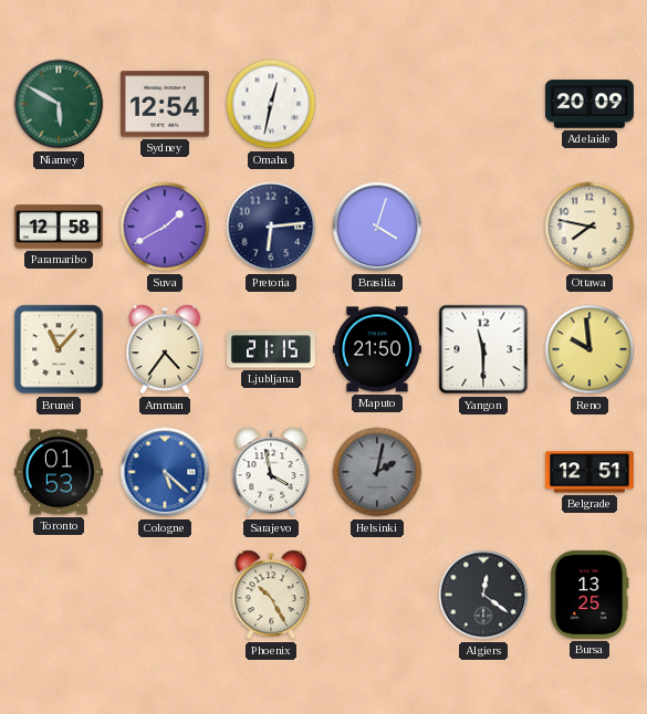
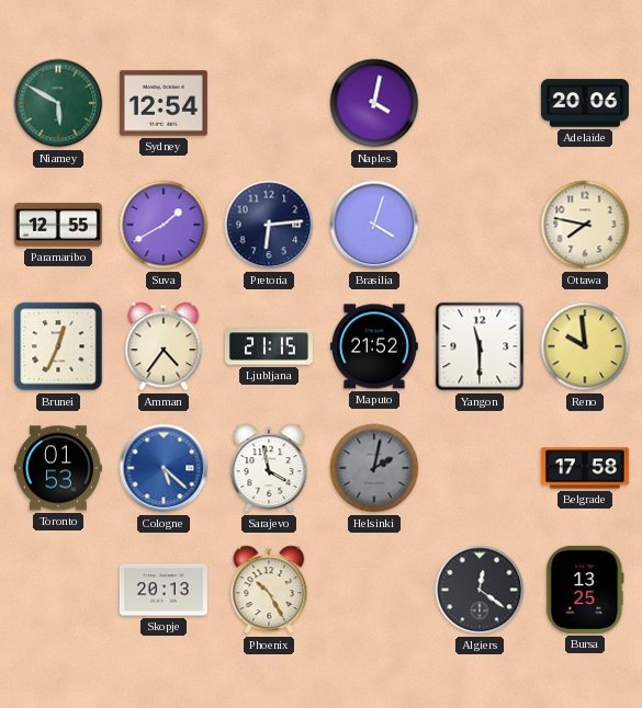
Omaha: 12:32 -> none (271, 104)
Naples: none -> 4:02 (374, 103)
Adelaide: 20:09 -> 20:06 (585, 103)
Paramaribo: 12:58 -> 12:55 (58, 225)
Brunei: 11:07 -> 12:34 (58, 346)
Maputo: 21:50 -> 21:52 (374, 346)
Belgrade: 12:51 -> 17:58 (585, 468)
Skopje: none -> 20:13 (164, 590)
